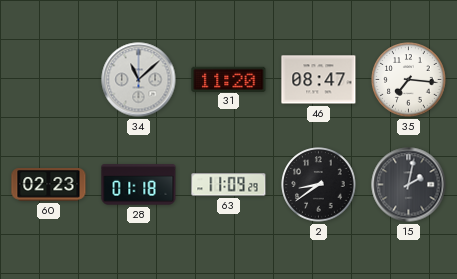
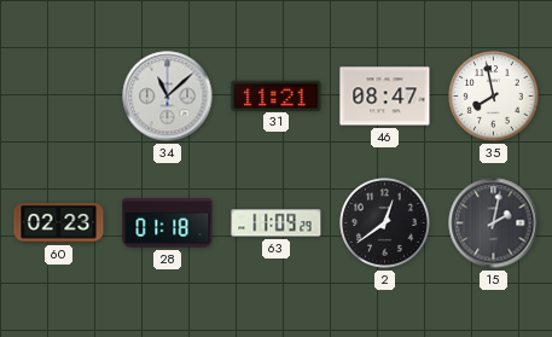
31: 11:20 -> 11:21 (277, 95)
35: 7:16 -> 7:58 (494, 97)
2: 8:39 -> 12:39 (385, 223)
